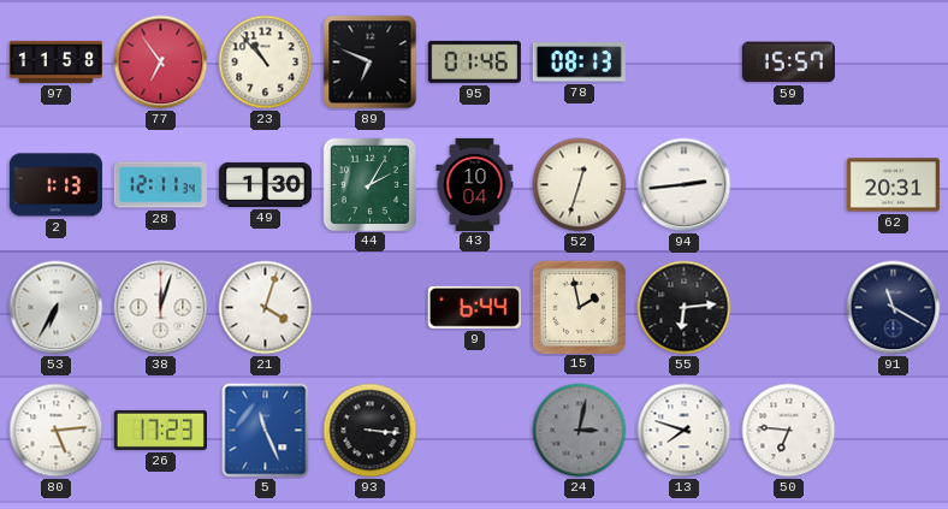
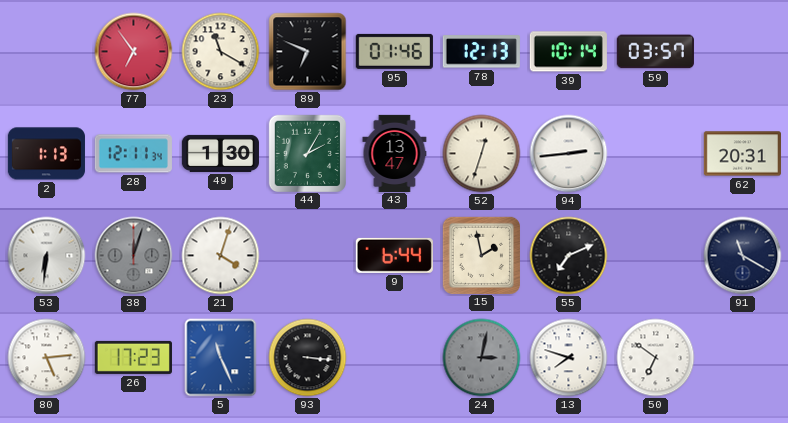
97: 11:58 -> none (55, 61)
23: 10:53 -> 11:20 (221, 52)
78: 08:13 -> 12:13 (481, 52)
39: none -> 10:14 (568, 52)
59: 15:57 -> 03:57 (655, 52)
43: 10:04 -> 13:47 (395, 153)
53: 6:35 -> 6:31 (47, 256)
38 dial: white -> grey (134, 256)
55: 6:14 -> 7:11 (569, 256)
50: 6:46 -> 6:51 (656, 358)
